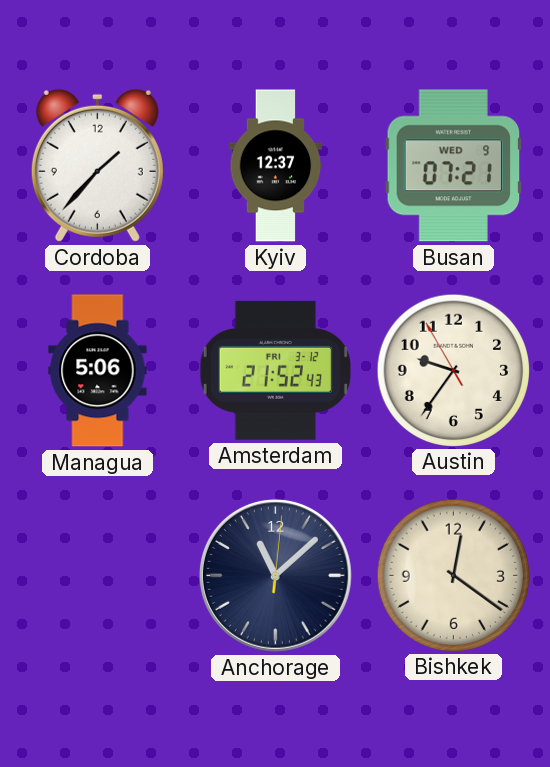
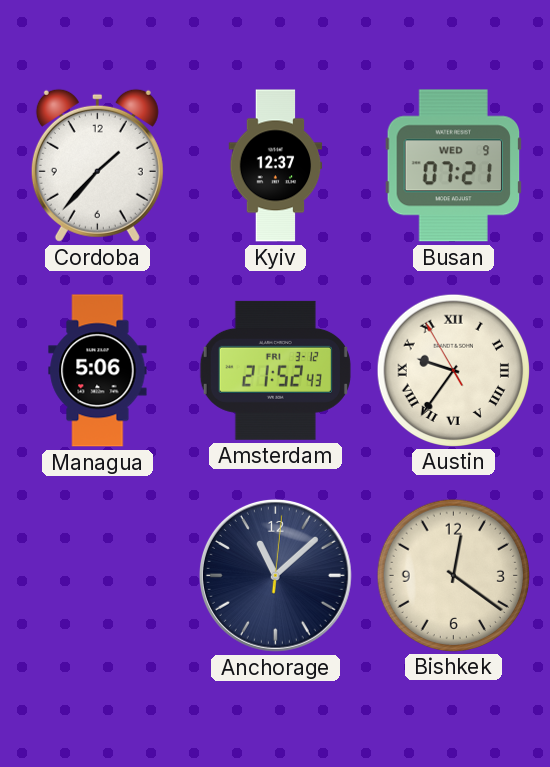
Austin numerals: Arabic -> Roman (453, 370)
